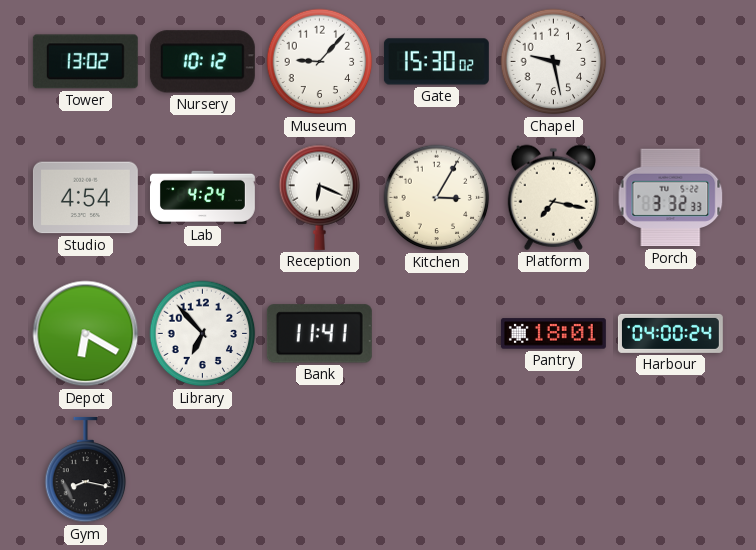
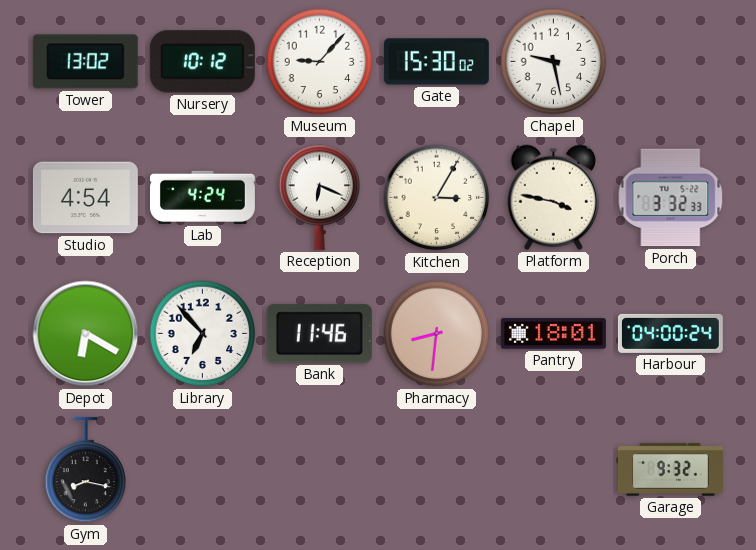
Platform: 7:17 -> 3:47 (553, 197)
Bank: 11:41 -> 11:46 (319, 334)
Pharmacy: none -> 8:31 (437, 334)
Garage: none -> 9:32 (670, 470)
